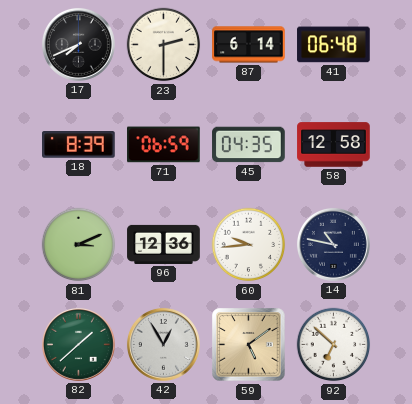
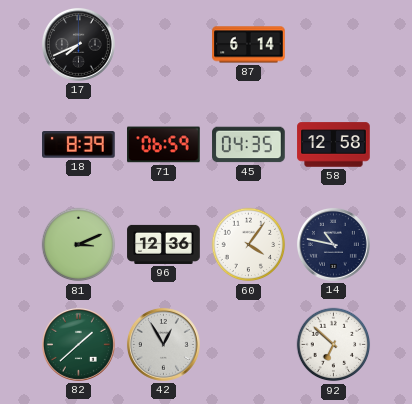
23: 2:30 -> none (164, 45)
41: 06:48 -> none (334, 45)
60: 9:44 -> 4:06 (249, 245)
59: 5:09 -> none (249, 345)
